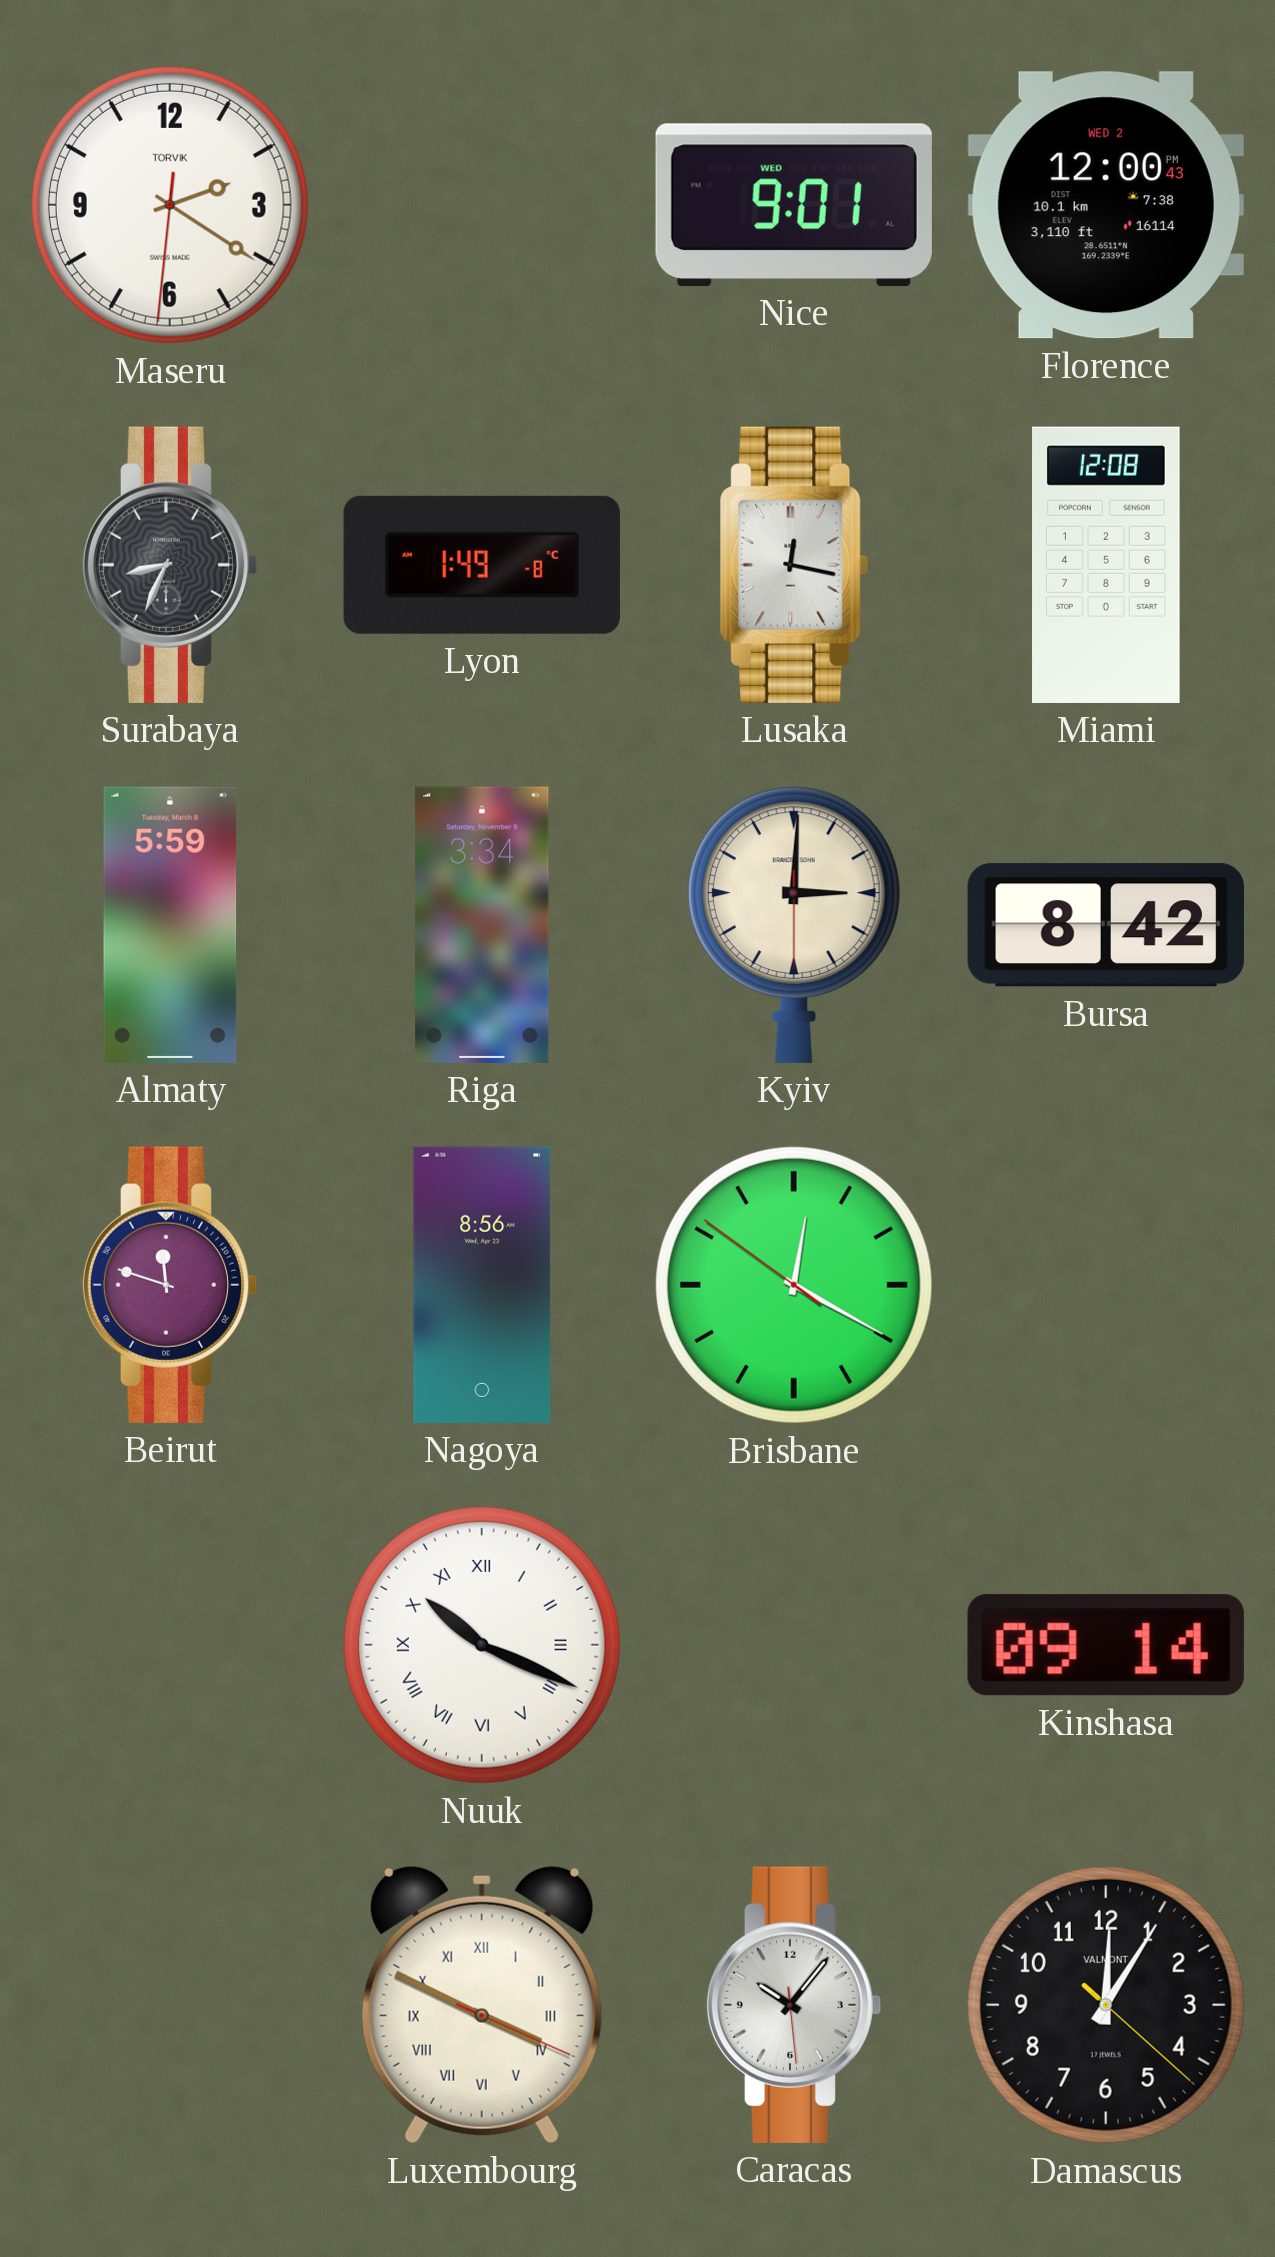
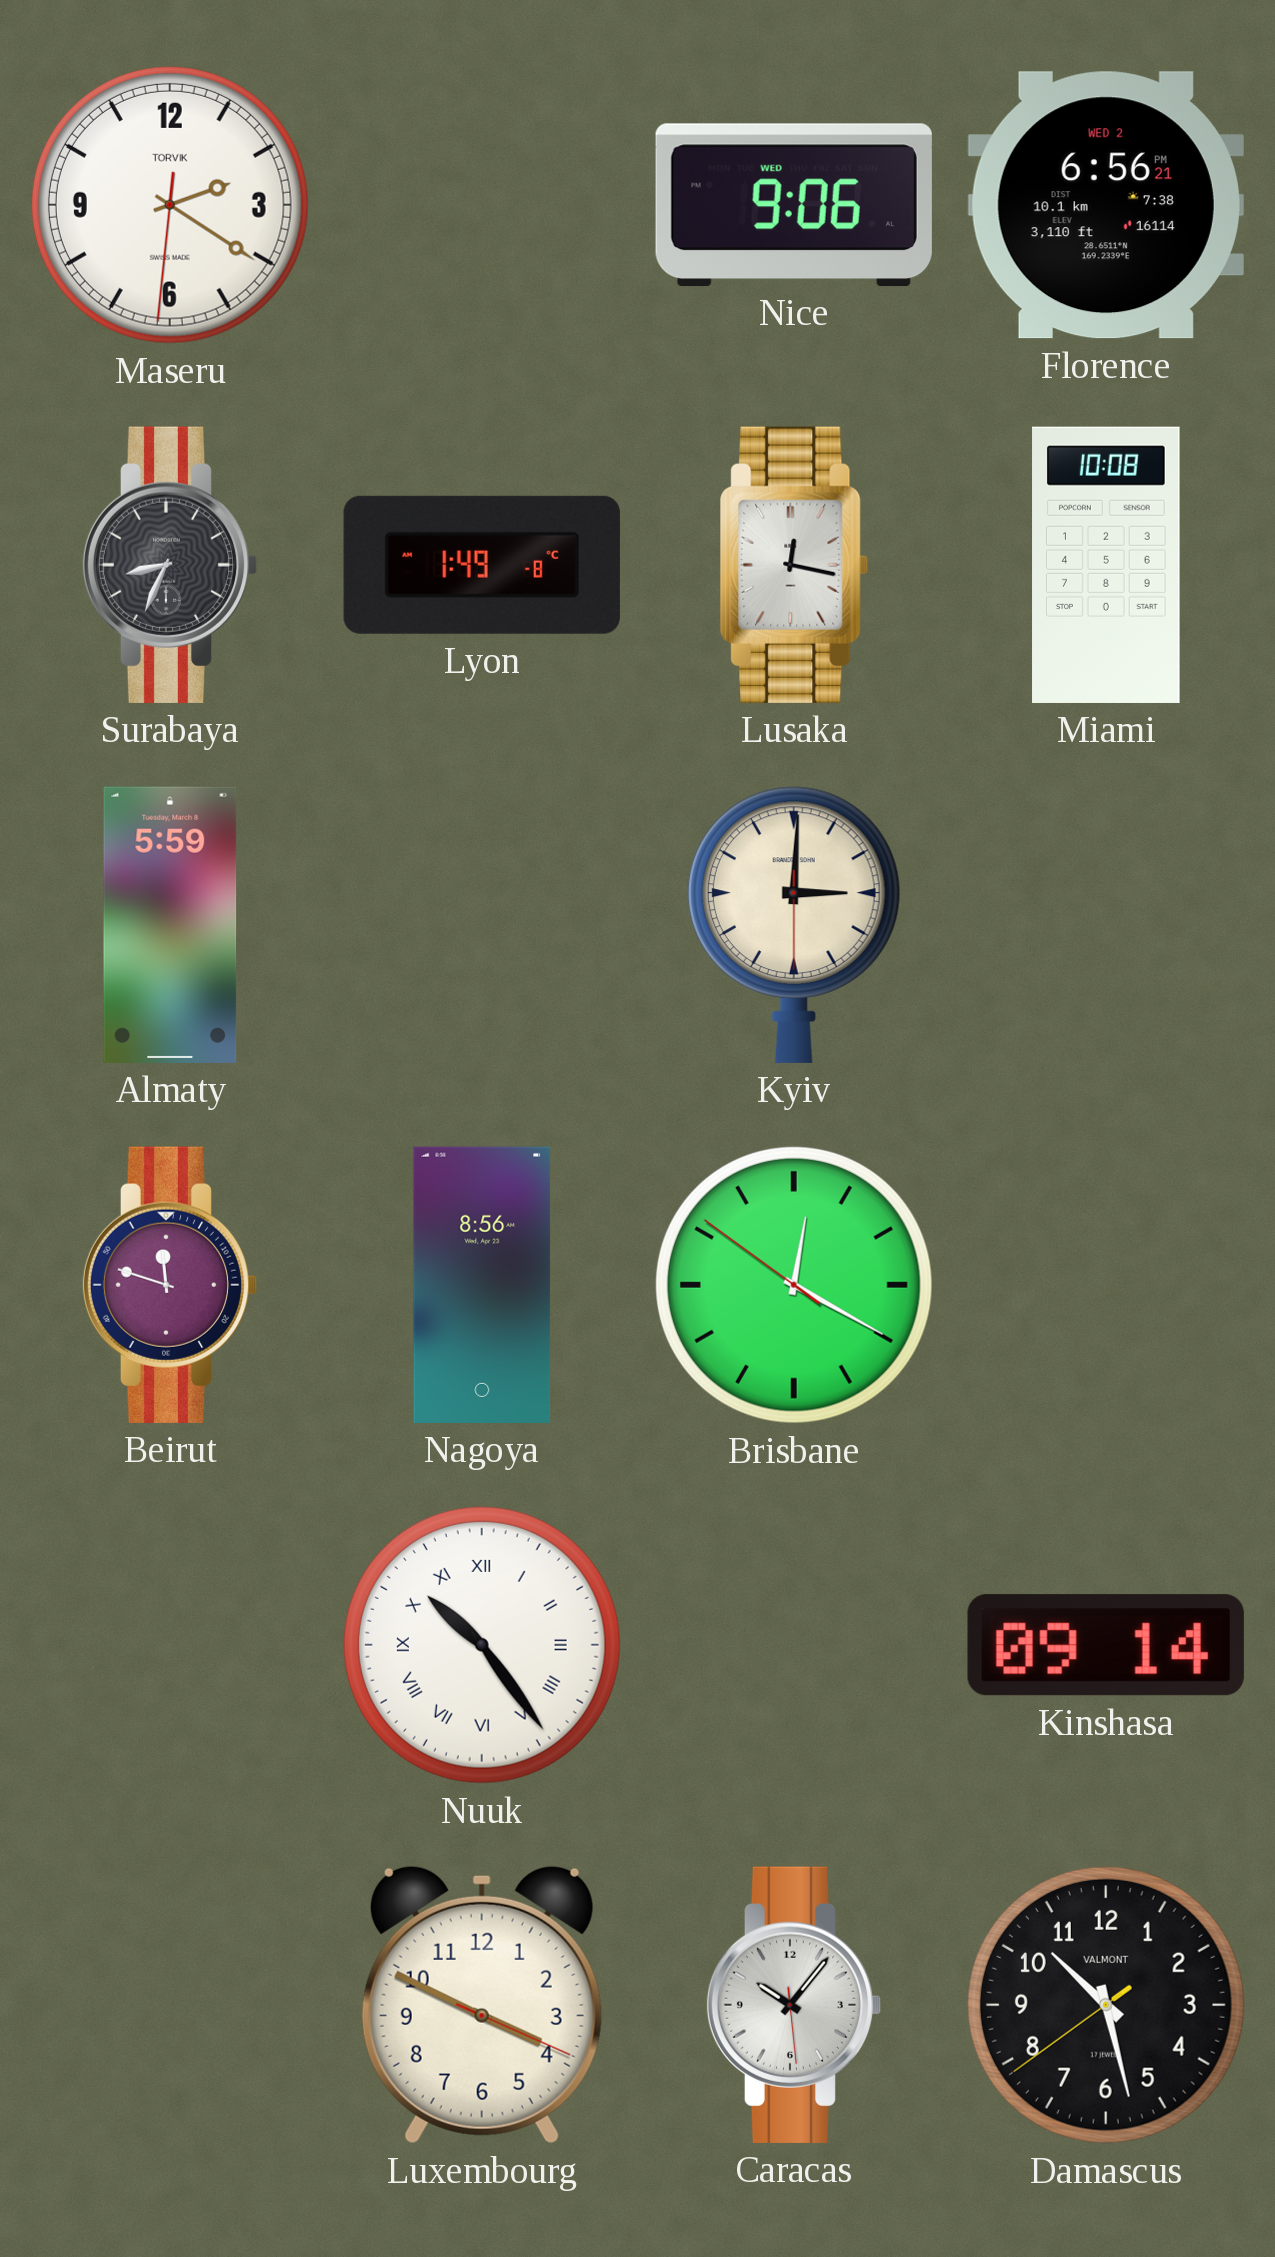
Nice: 9:01 -> 9:06 (794, 205)
Florence: 12:00 -> 6:56 (1106, 205)
Miami: 12:08 -> 10:08 (1106, 565)
Riga: 3:34 -> none (482, 925)
Bursa: 8:42 -> none (1106, 925)
Nuuk: 10:19 -> 10:24 (482, 1645)
Luxembourg numerals: Roman -> Arabic (482, 2005)
Damascus: 12:05 -> 10:27 (1106, 2005)
